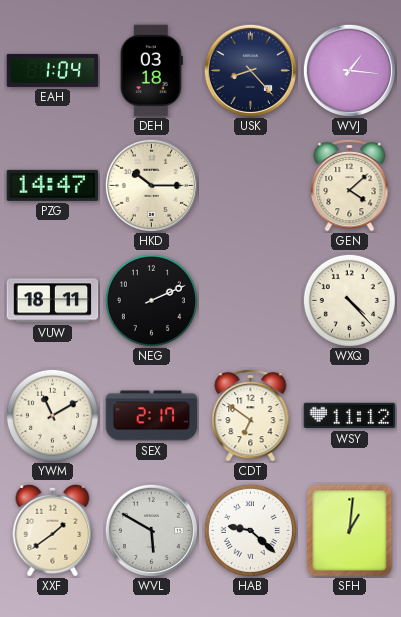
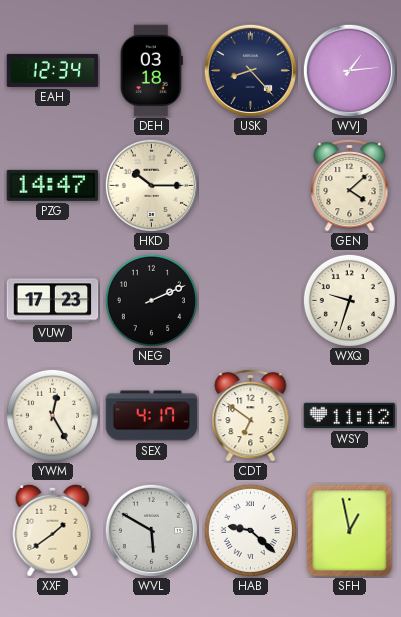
EAH: 1:04 -> 12:34 (53, 70)
WVJ: 1:16 -> 1:14 (349, 70)
VUW: 18:11 -> 17:23 (53, 301)
WXQ: 4:23 -> 9:33 (349, 300)
YWM: 11:10 -> 12:25 (52, 415)
SEX: 2:17 -> 4:17 (152, 416)
SFH: 1:01 -> 12:58 (350, 531)
